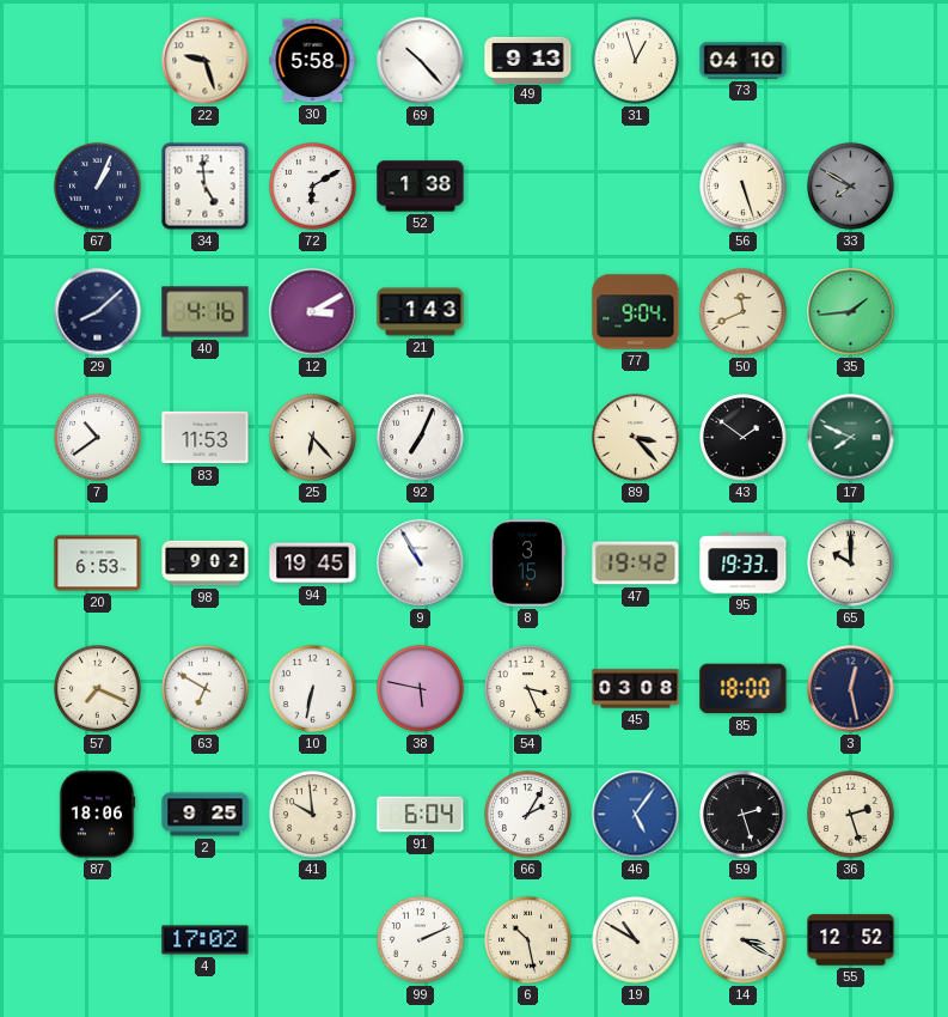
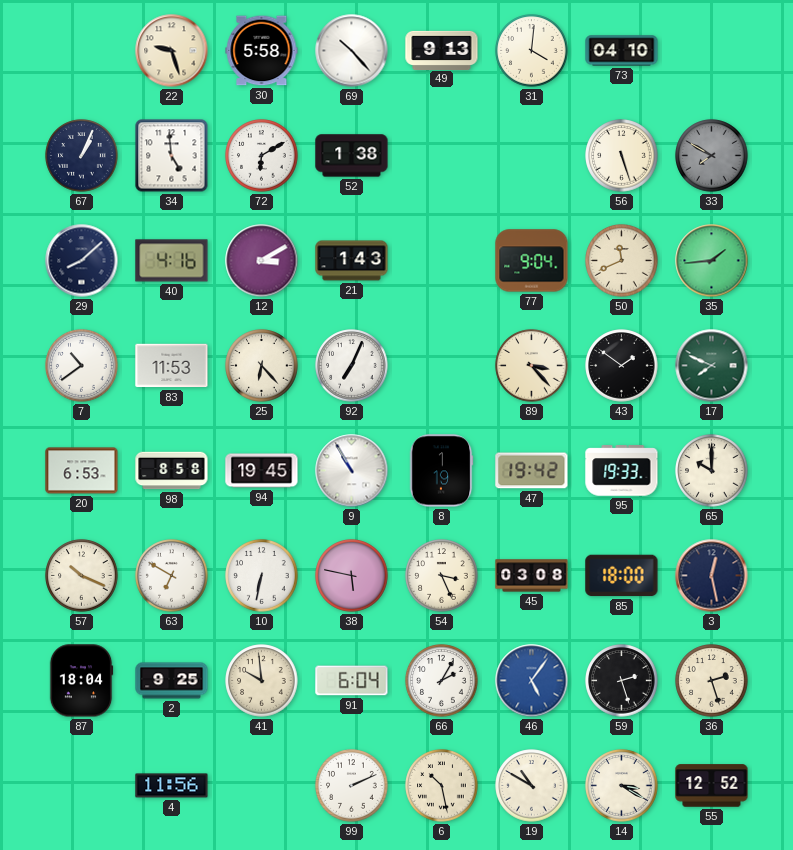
31: 12:57 -> 4:01 (532, 51)
98: 9:02 -> 8:58 (172, 471)
8: 3:15 -> 1:19 (441, 471)
57: 7:19 -> 10:19 (82, 576)
87: 18:06 -> 18:04 (81, 681)
4: 17:02 -> 11:56 (172, 786)
